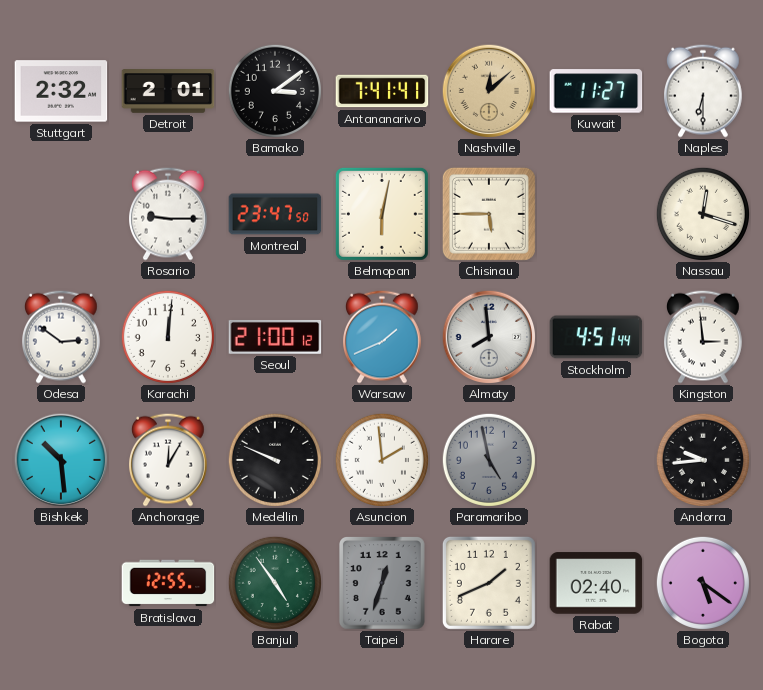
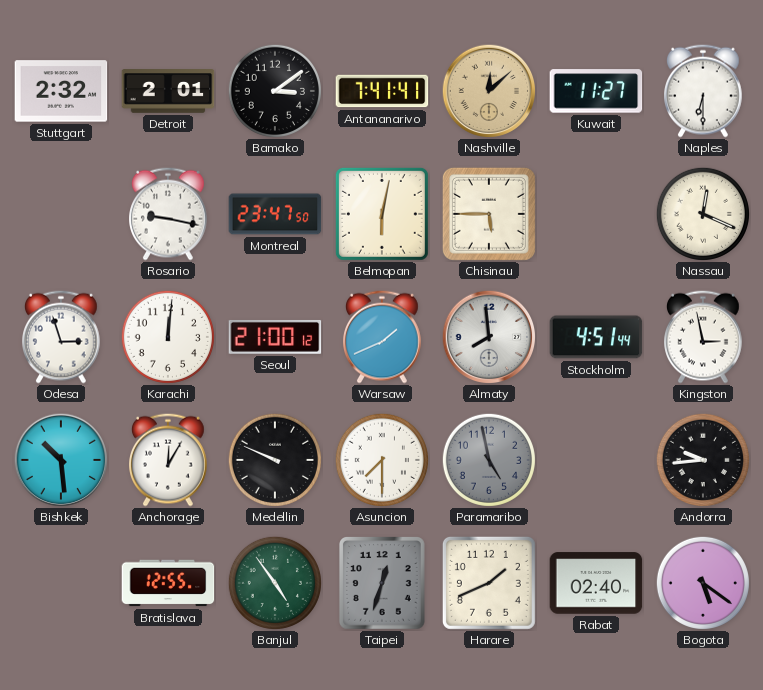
Rosario: 9:15 -> 9:17 (169, 214)
Nassau: 12:18 -> 12:19 (703, 214)
Odesa: 2:51 -> 2:57 (62, 337)
Kingston: 2:59 -> 2:58 (704, 337)
Asuncion: 1:59 -> 7:30 (382, 460)
